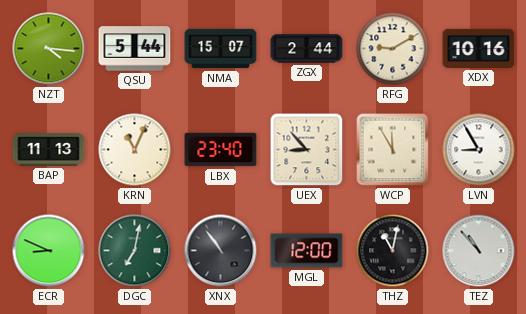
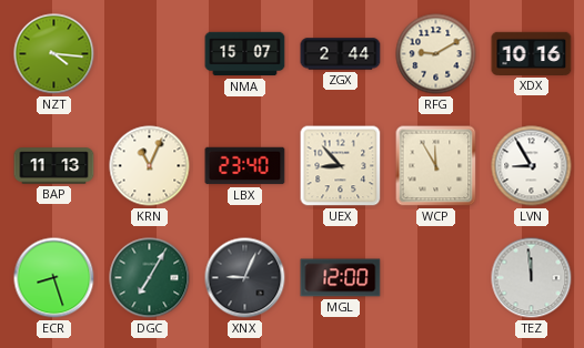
QSU: 5:44 -> none (135, 49)
ECR: 8:49 -> 8:27 (54, 278)
DGC: 7:02 -> 7:05 (150, 278)
XNX: 10:54 -> 9:04 (245, 278)
THZ: 11:02 -> none (393, 251)
TEZ: 10:53 -> 11:59 (532, 278)
